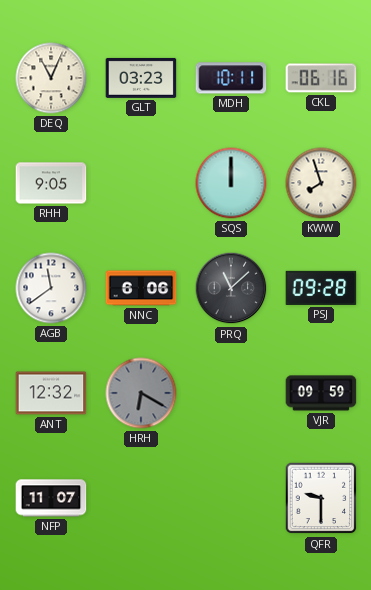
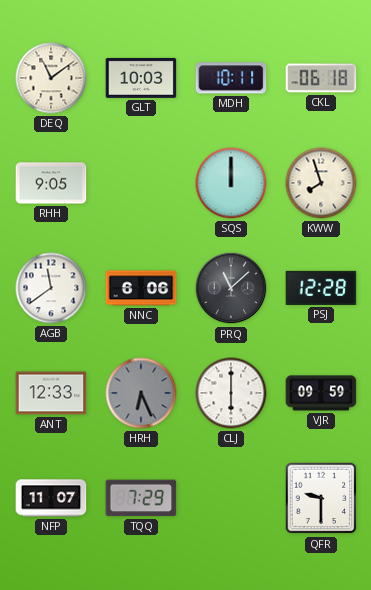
DEQ: 11:04 -> 11:09 (51, 78)
GLT: 03:23 -> 10:03 (141, 78)
CKL: 06:16 -> 06:18 (321, 78)
PSJ: 09:28 -> 12:28 (321, 288)
ANT: 12:32 -> 12:33 (51, 393)
HRH: 6:20 -> 6:26 (141, 393)
CLJ: none -> 6:00 (231, 393)
TQQ: none -> 7:29 (141, 498)
